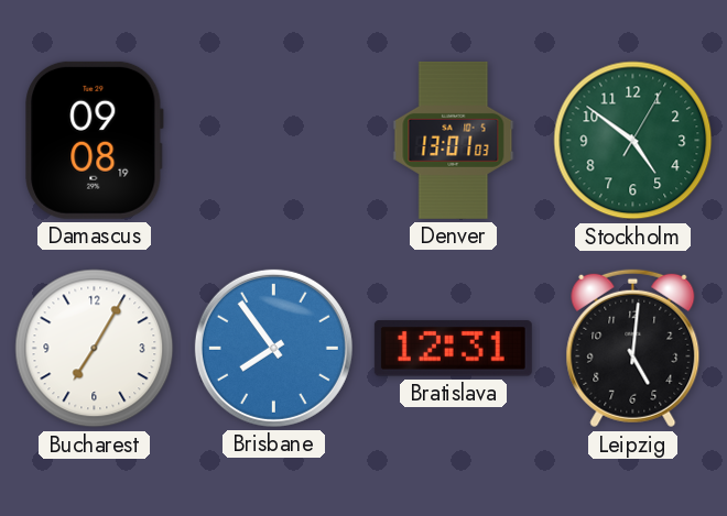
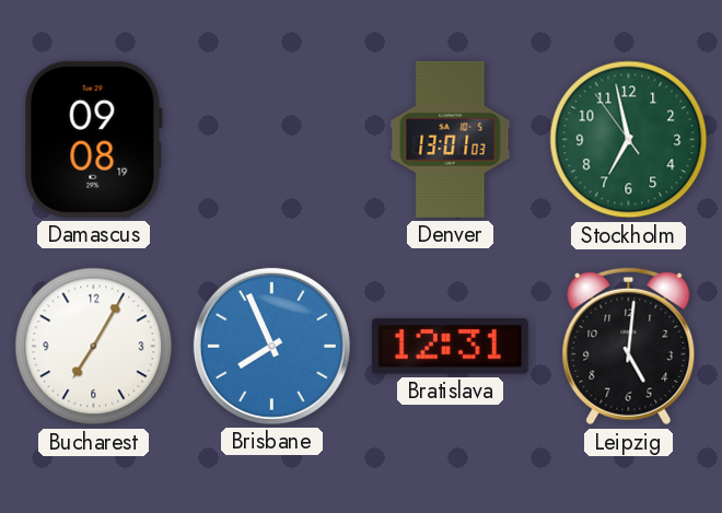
Stockholm: 4:51 -> 6:57 (629, 140)
Brisbane: 7:54 -> 7:56 (271, 346)
